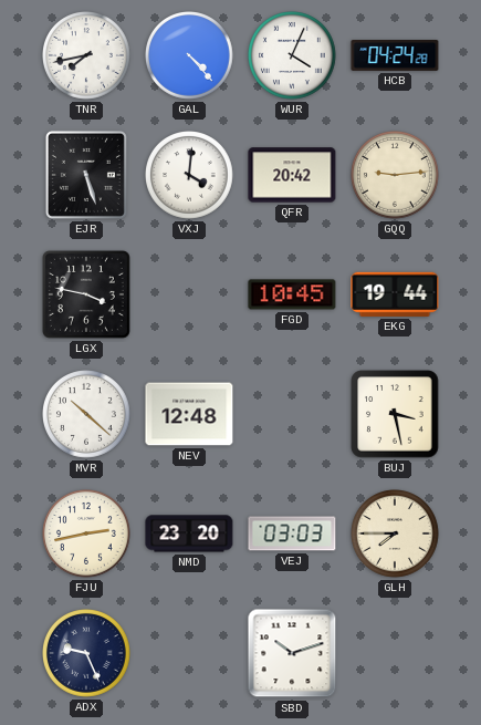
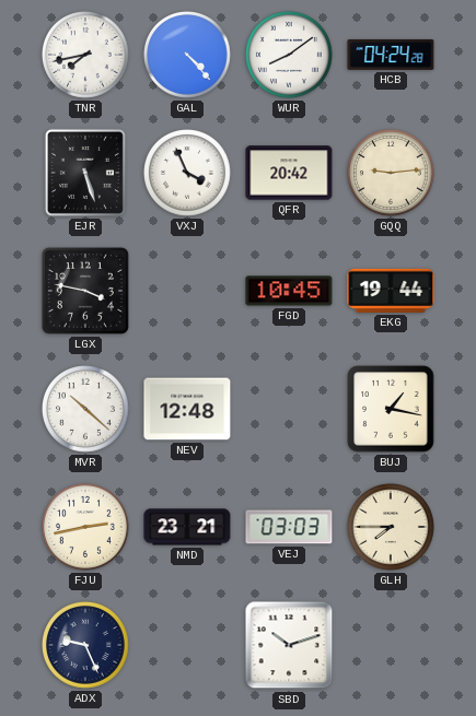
WUR: 4:04 -> 8:09 (290, 56)
VXJ: 4:01 -> 3:56 (188, 174)
BUJ: 3:28 -> 1:17 (391, 409)
NMD: 23:20 -> 23:21 (187, 527)
